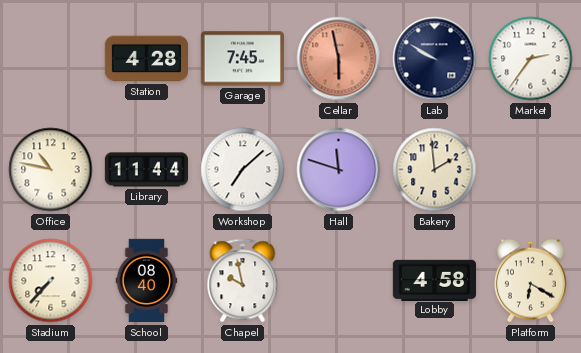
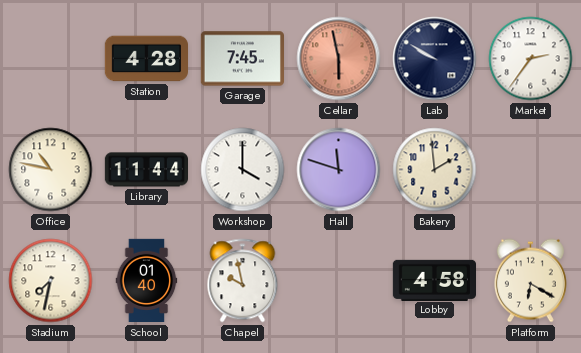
Workshop: 7:08 -> 4:00 (243, 170)
Stadium: 7:37 -> 7:32 (51, 281)
School: 08:40 -> 01:40 (147, 281)
